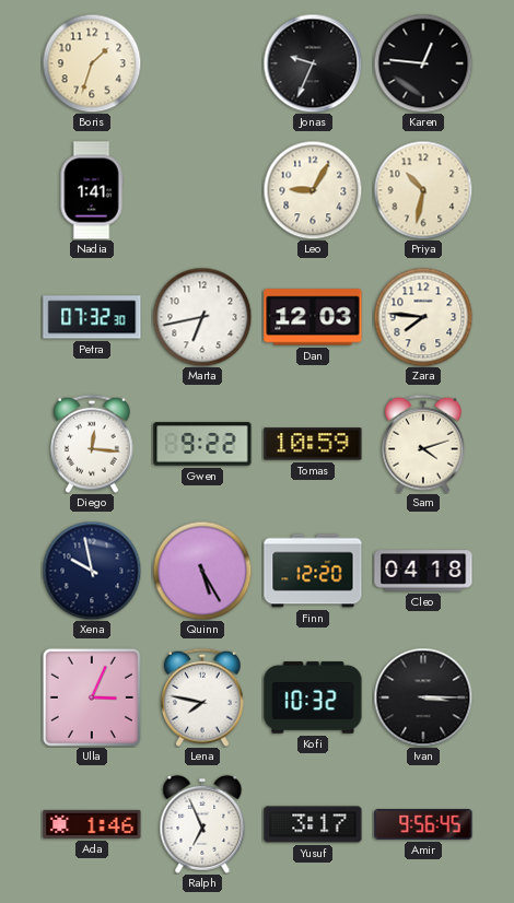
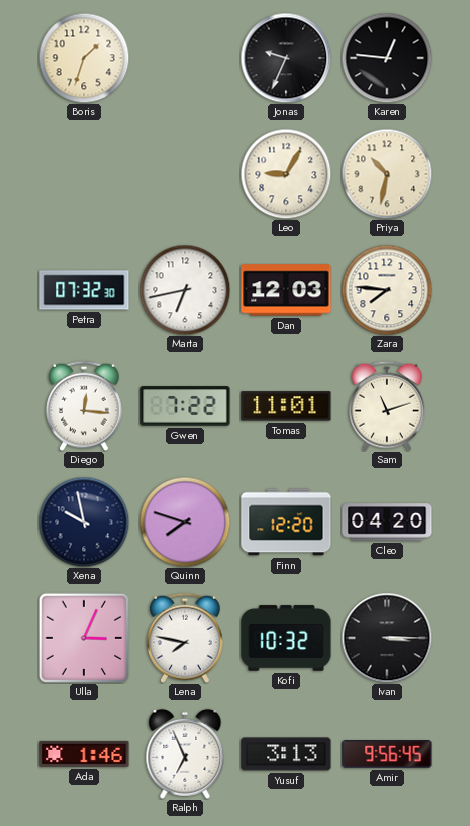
Nadia: 1:41 -> none (92, 190)
Gwen: 9:22 -> 7:22 (185, 406)
Tomas: 10:59 -> 11:01 (286, 406)
Sam: 4:12 -> 11:12 (388, 406)
Quinn: 5:25 -> 7:48 (185, 522)
Cleo: 04:18 -> 04:20 (387, 522)
Yusuf: 3:17 -> 3:13 (286, 754)
